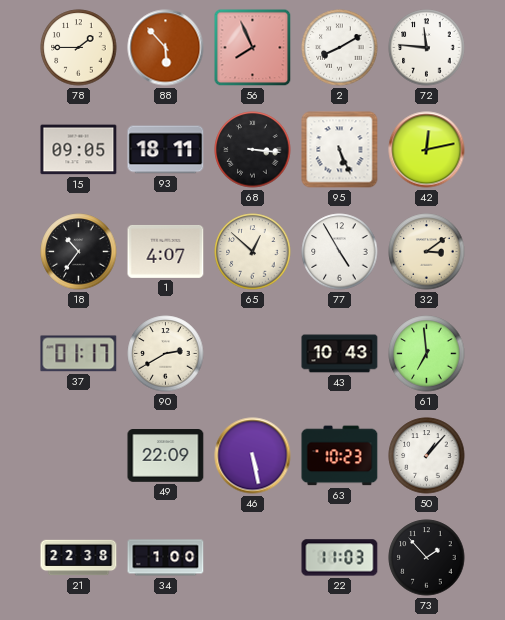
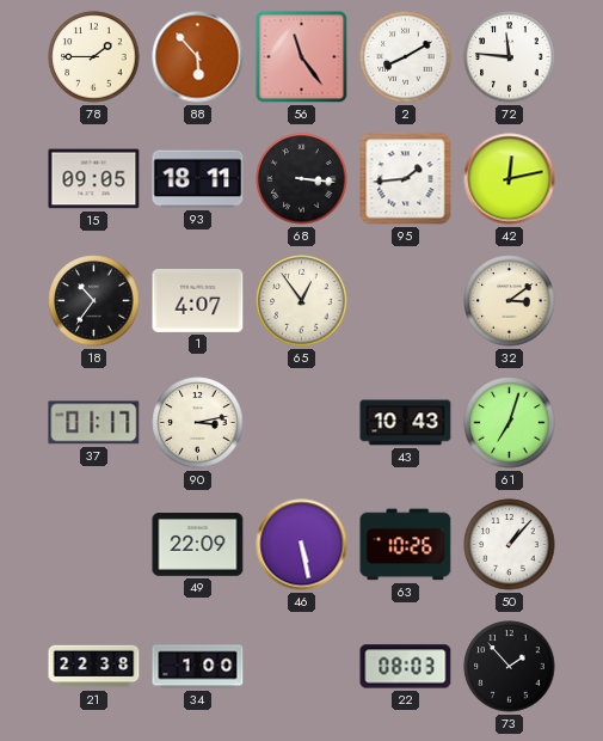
56: 7:56 -> 11:24 (302, 57)
95: 5:26 -> 1:44 (406, 179)
65: 12:52 -> 12:54 (302, 301)
77: 4:55 -> none (340, 252)
90: 2:40 -> 3:13 (198, 423)
61: 6:59 -> 7:03 (510, 423)
63: 10:23 -> 10:26 (406, 545)
22: 11:03 -> 08:03 (406, 667)
